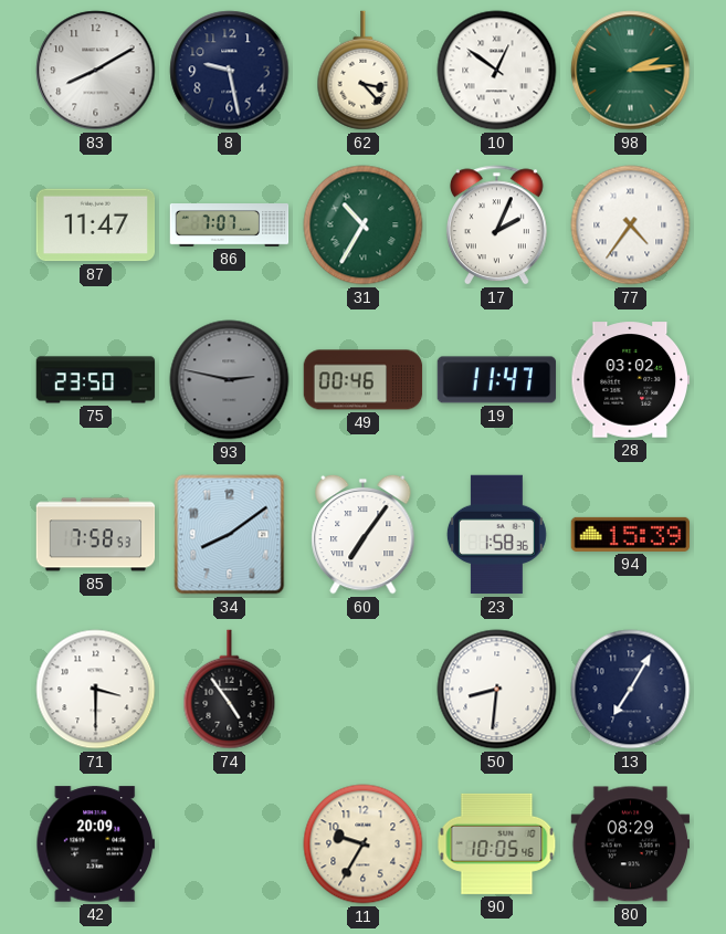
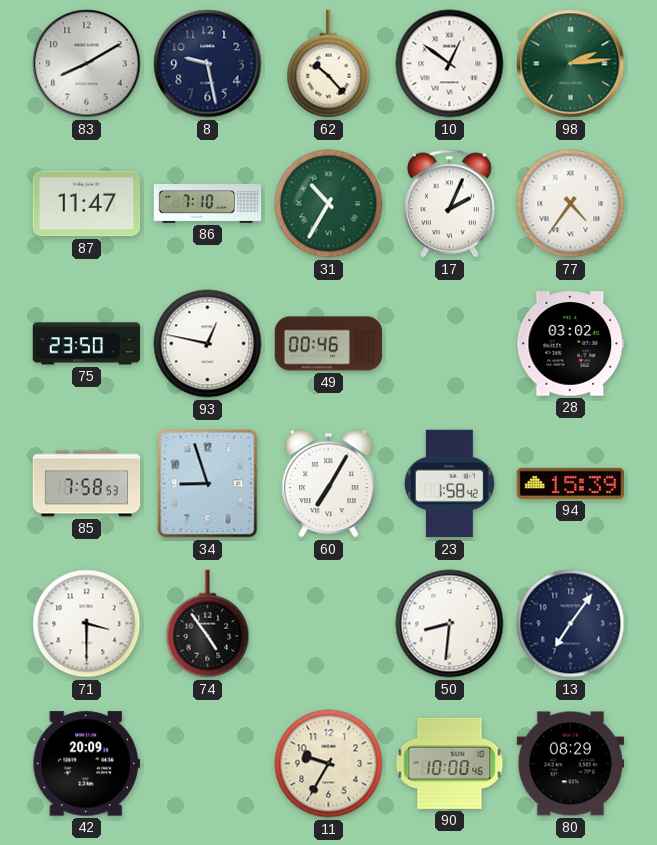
62: 3:23 -> 10:23 (329, 64)
86: 7:07 -> 7:10 (208, 204)
93: 2:47 -> 12:47 (208, 344)
93 dial: grey -> white (208, 344)
19: 11:47 -> none (497, 380)
34: 8:09 -> 8:57 (208, 484)
60: 7:06 -> 7:05 (329, 483)
23: 1:58:36 -> 1:58:42 (449, 484)
13: 7:05 -> 7:06 (571, 624)
90: 10:05 -> 10:00 (450, 763)
